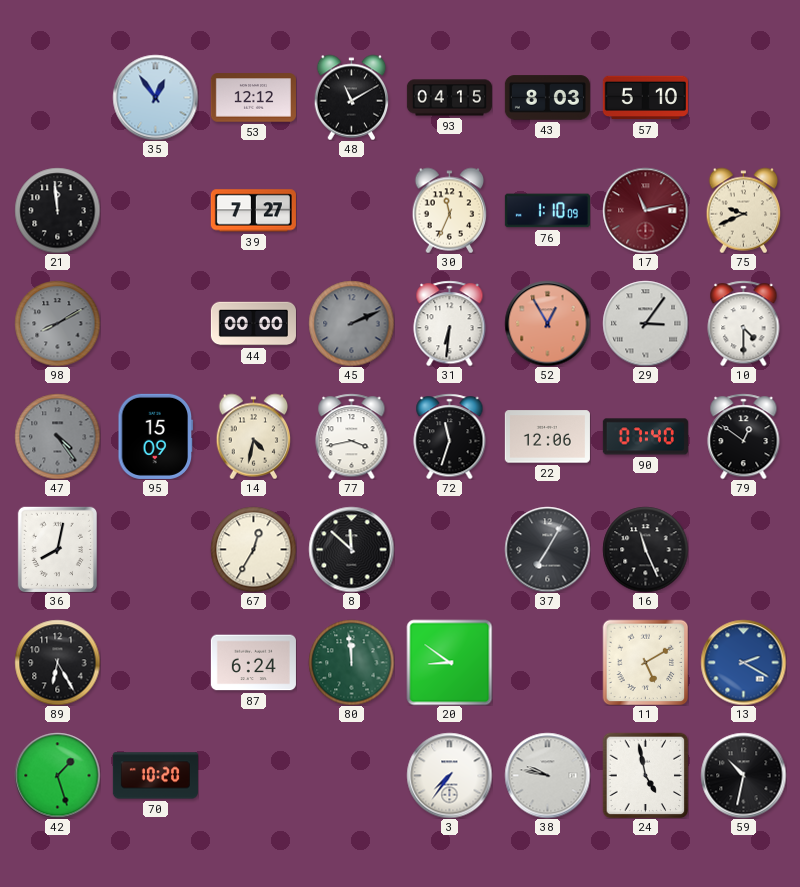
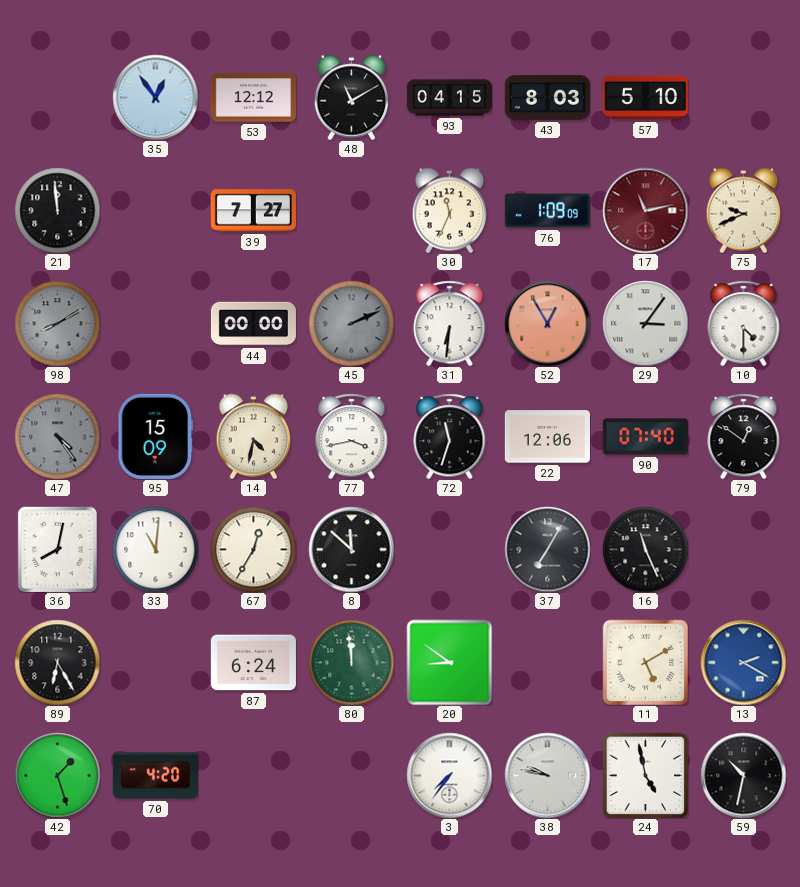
76: 1:10 -> 1:09 (547, 211)
33: none -> 11:01 (155, 549)
70: 10:20 -> 4:20 (155, 776)
